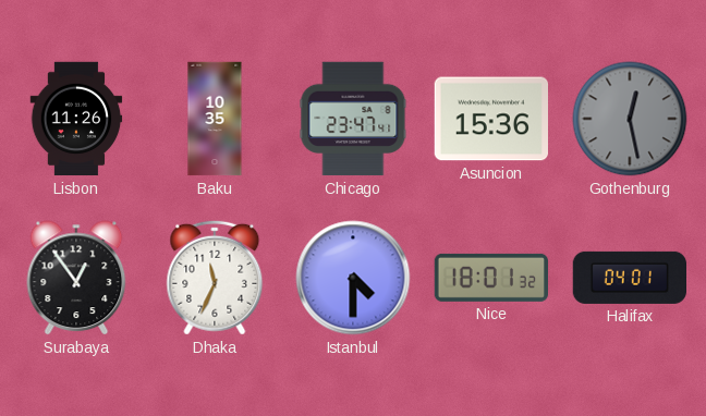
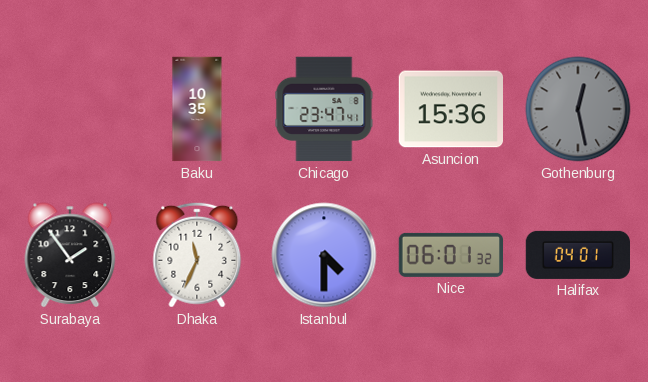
Lisbon: 11:26 -> none (76, 119)
Surabaya: 12:54 -> 1:54 (70, 255)
Nice: 18:01 -> 06:01 (450, 255)
